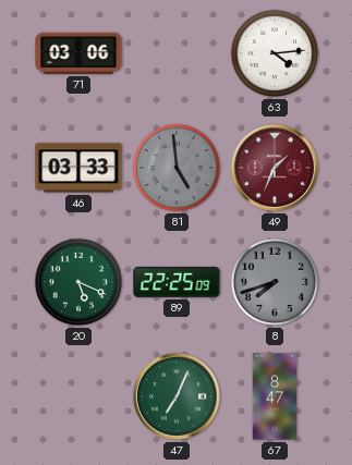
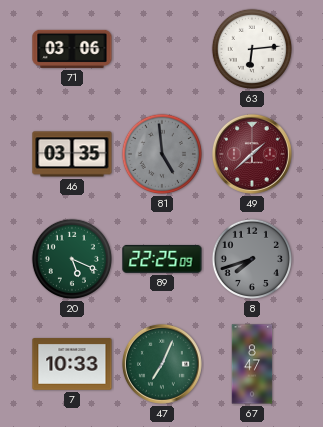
63: 4:14 -> 6:14 (252, 49)
46: 03:33 -> 03:35 (72, 154)
49: 1:34 -> 1:38 (252, 154)
7: none -> 10:33 (72, 364)
